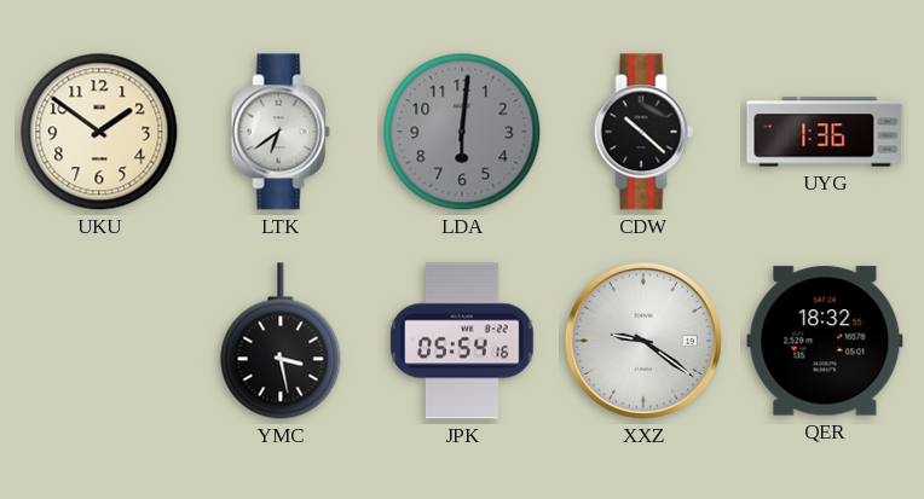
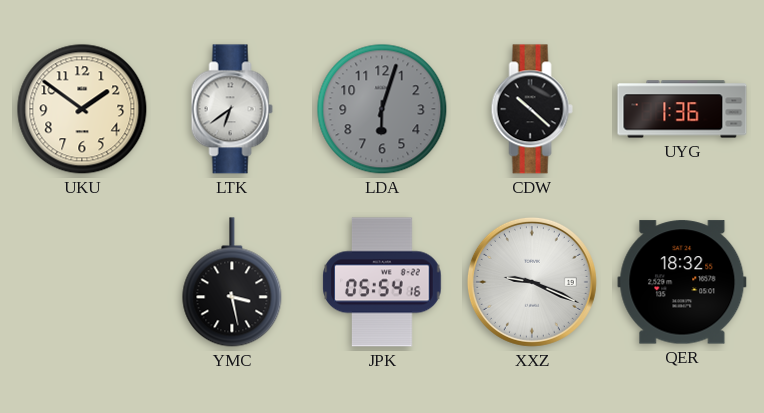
LDA: 6:01 -> 6:03 (382, 109)
XXZ: 9:21 -> 9:19 (532, 282)
